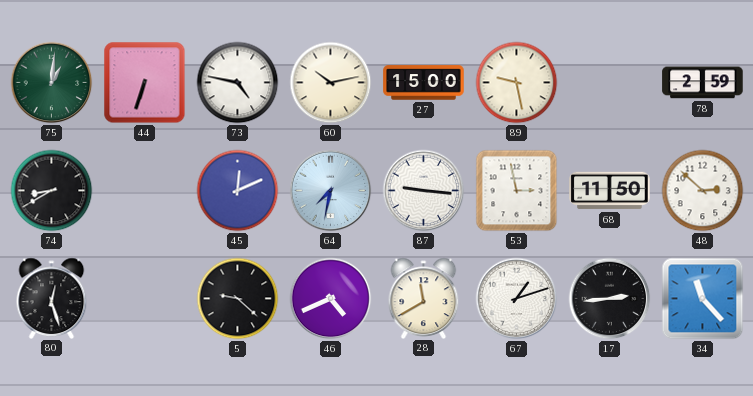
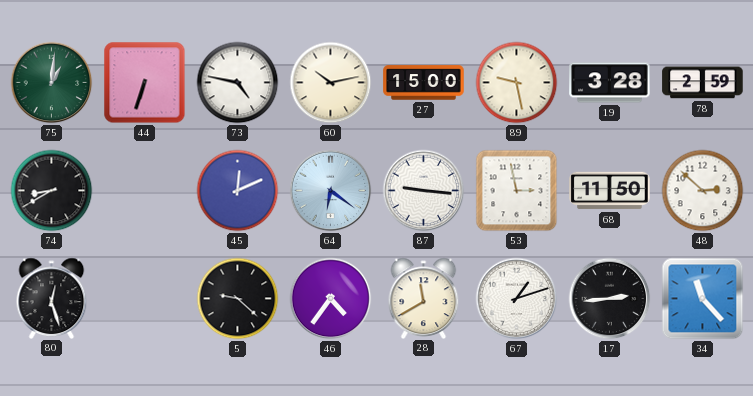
19: none -> 3:28 (610, 83)
64: 7:32 -> 6:21 (331, 191)
46: 4:41 -> 4:36 (331, 299)
